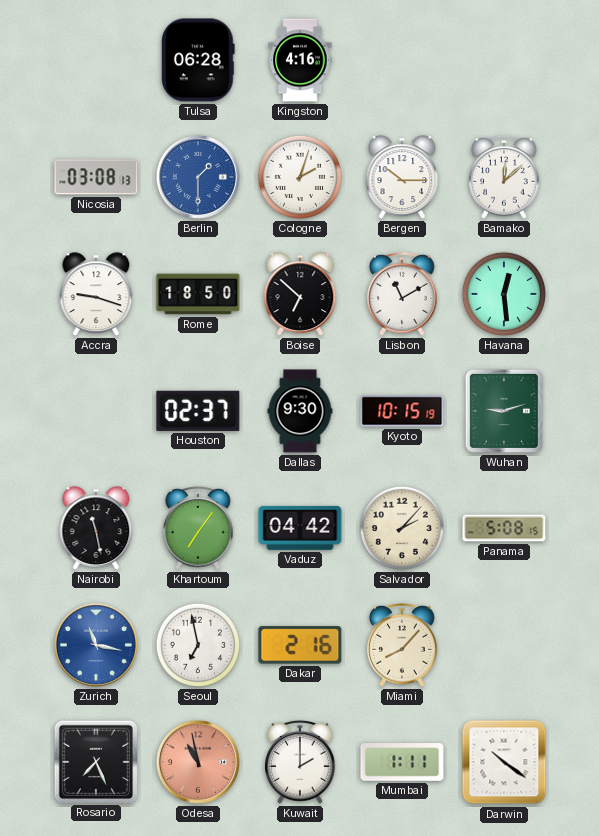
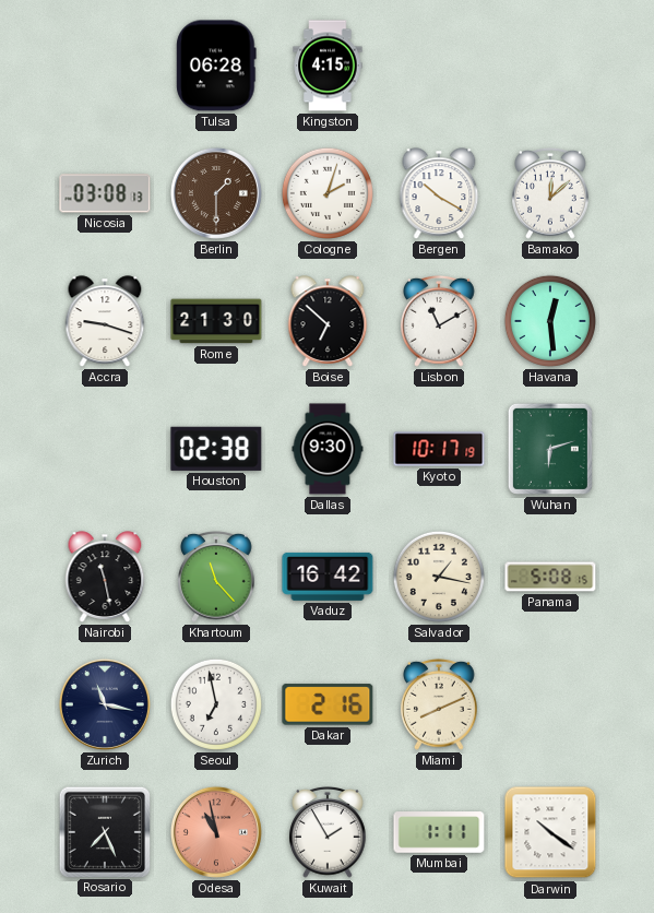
Kingston: 4:16 -> 4:15 (328, 66)
Berlin dial: blue -> brown (216, 193)
Bergen: 10:15 -> 10:20 (439, 193)
Rome: 18:50 -> 21:30 (216, 321)
Houston: 02:37 -> 02:38 (216, 449)
Kyoto: 10:15 -> 10:17 (439, 449)
Wuhan: 9:12 -> 6:12 (550, 449)
Khartoum: 7:06 -> 11:23 (216, 577)
Vaduz: 04:42 -> 16:42 (328, 577)
Salvador: 2:07 -> 1:17 (439, 577)
Zurich dial: blue -> navy (105, 704)
Miami: 8:07 -> 8:11 (439, 704)
Kuwait: 2:00 -> 1:55 (328, 832)
